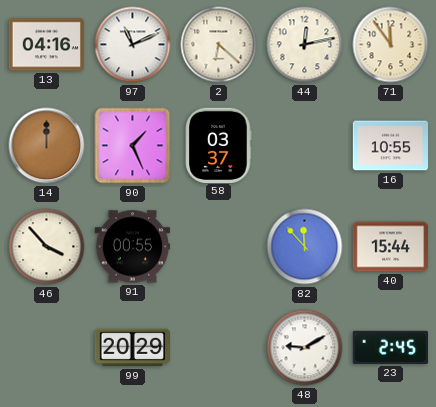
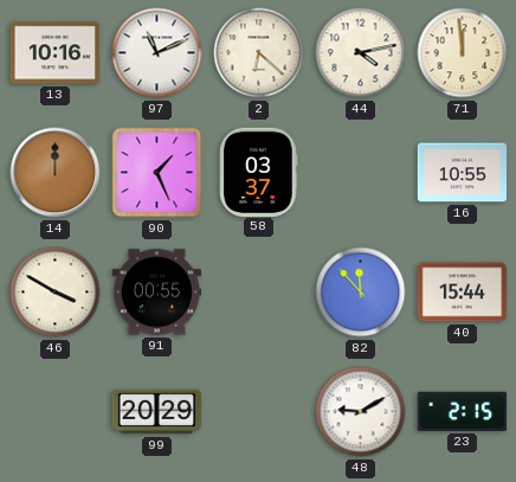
13: 04:16 -> 10:16 (56, 53)
44: 12:13 -> 4:13 (361, 53)
71: 11:54 -> 11:59 (463, 53)
46: 3:53 -> 3:50 (56, 293)
23: 2:45 -> 2:15 (462, 411)
